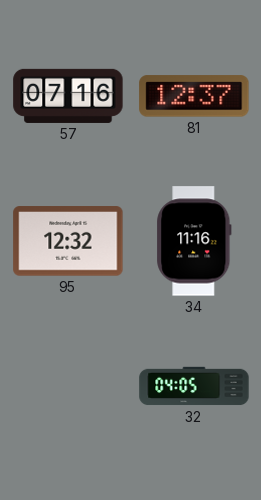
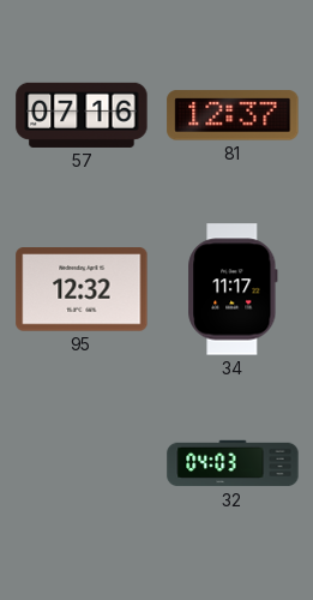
34: 11:16 -> 11:17 (233, 289)
32: 04:05 -> 04:03 (233, 463)
